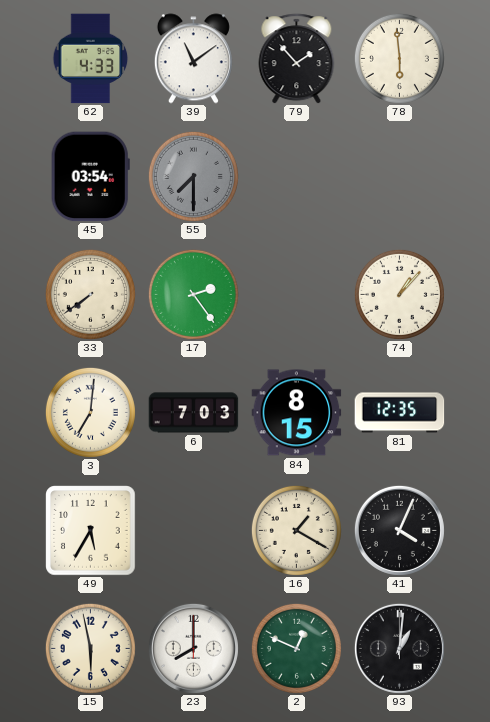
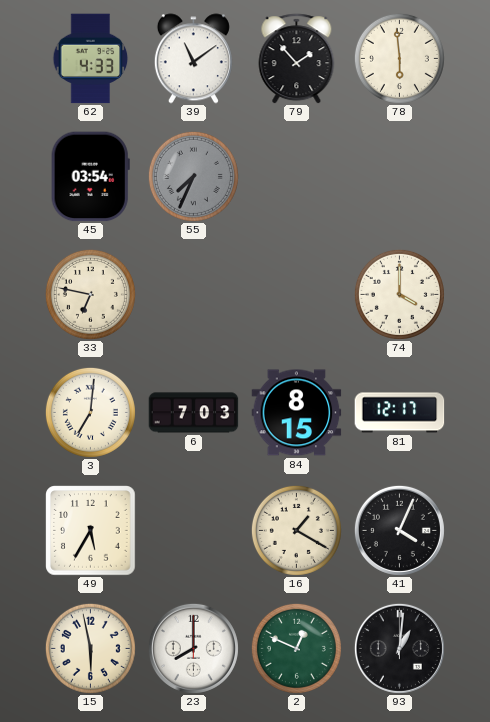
55: 7:30 -> 7:34 (193, 176)
33: 7:39 -> 6:47 (90, 294)
17: 2:24 -> none (193, 294)
74: 1:07 -> 4:00 (399, 294)
81: 12:35 -> 12:17 (400, 413)
